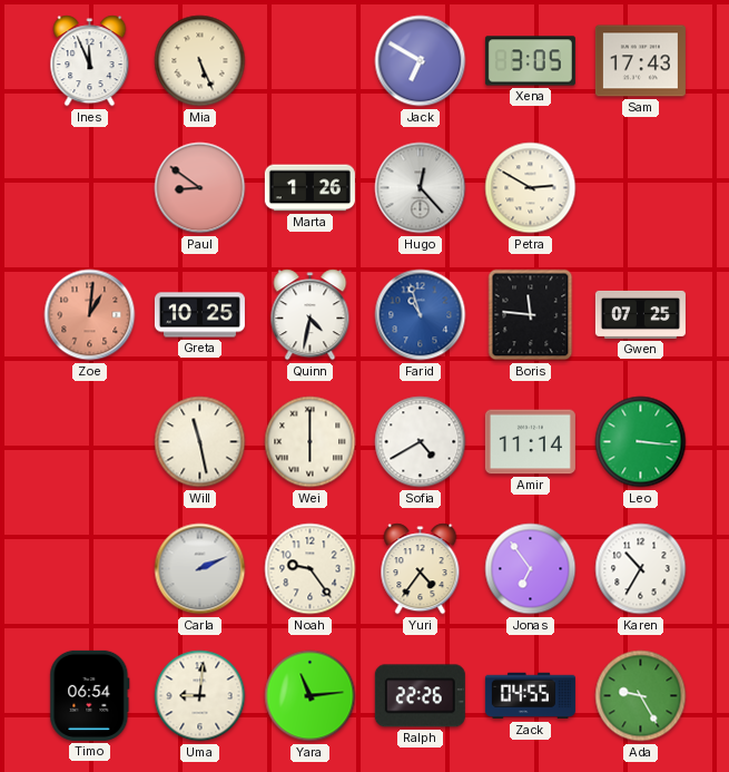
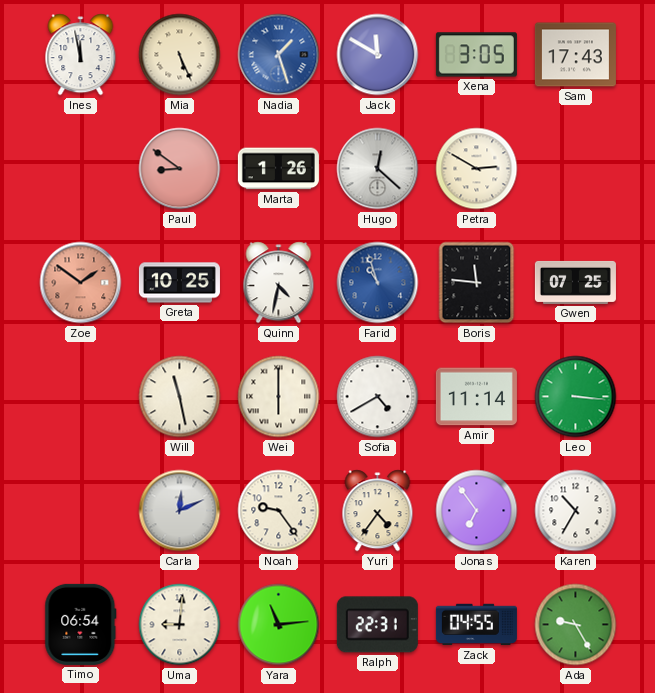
Ines: 11:56 -> 11:58 (81, 55)
Nadia: none -> 1:27 (279, 55)
Jack: 6:50 -> 11:50 (378, 55)
Hugo: 12:23 -> 12:22 (378, 169)
Zoe: 1:01 -> 1:51 (81, 283)
Carla: 2:11 -> 12:11 (180, 511)
Ralph: 22:26 -> 22:31 (377, 625)
